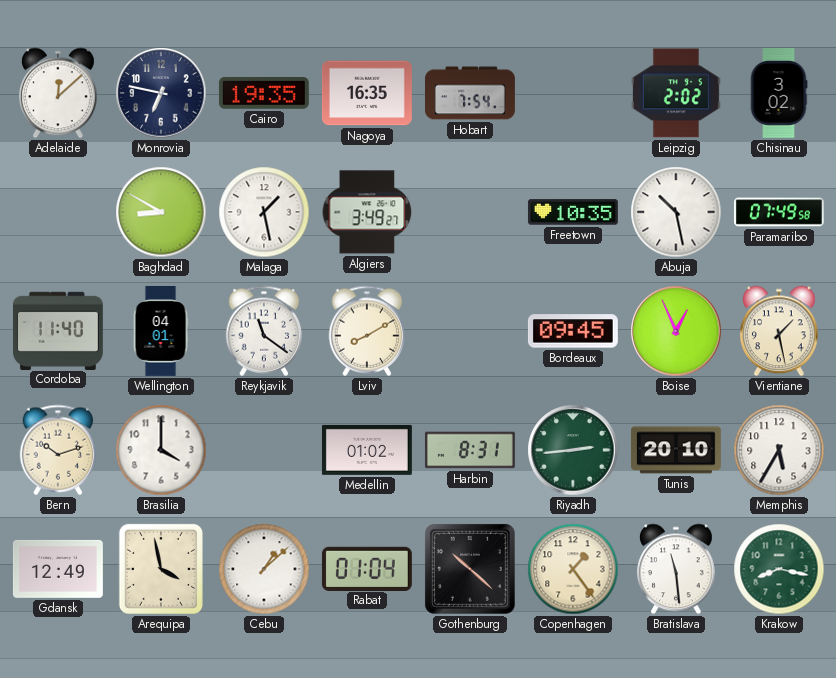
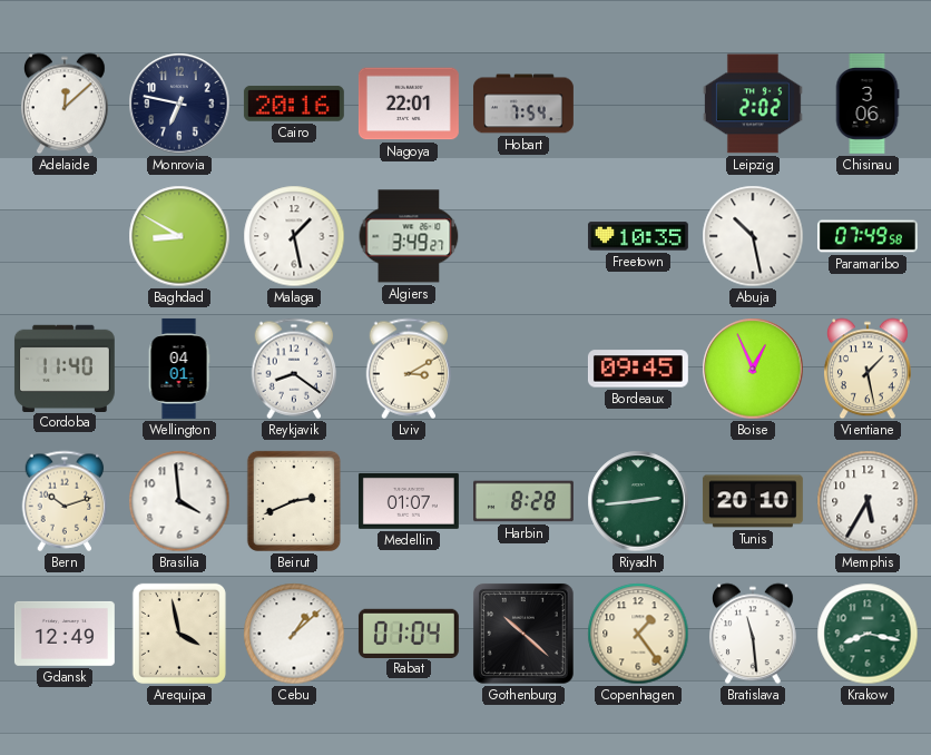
Cairo: 19:35 -> 20:16 (294, 104)
Nagoya: 16:35 -> 22:01 (409, 104)
Chisinau: 3:02 -> 3:06 (868, 104)
Reykjavik: 11:21 -> 8:21 (294, 369)
Lviv: 8:10 -> 3:10 (409, 369)
Brasilia: 4:00 -> 3:59 (179, 501)
Beirut: none -> 2:41 (294, 501)
Medellin: 01:02 -> 01:07 (409, 501)
Harbin: 8:31 -> 8:28 (523, 501)
